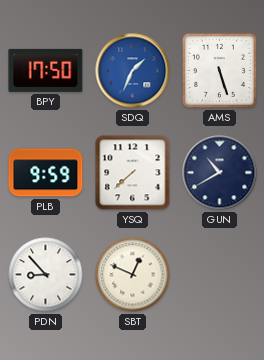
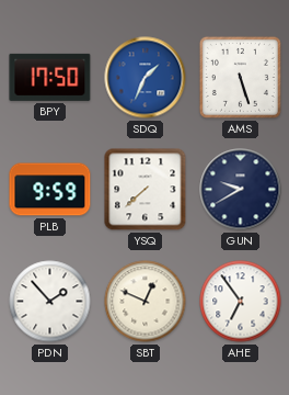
GUN: 10:40 -> 9:40 (241, 190)
PDN: 8:53 -> 1:53 (50, 302)
AHE: none -> 6:54 (241, 302)
